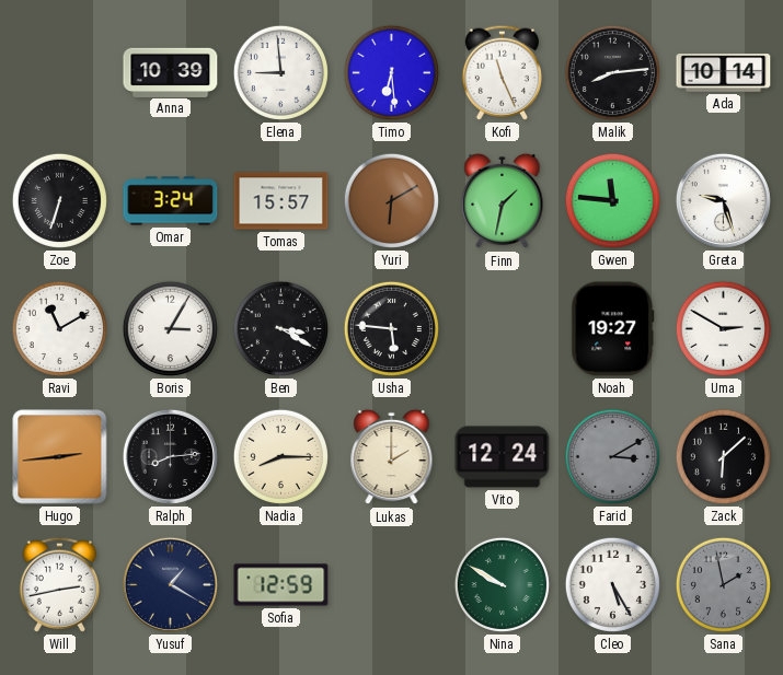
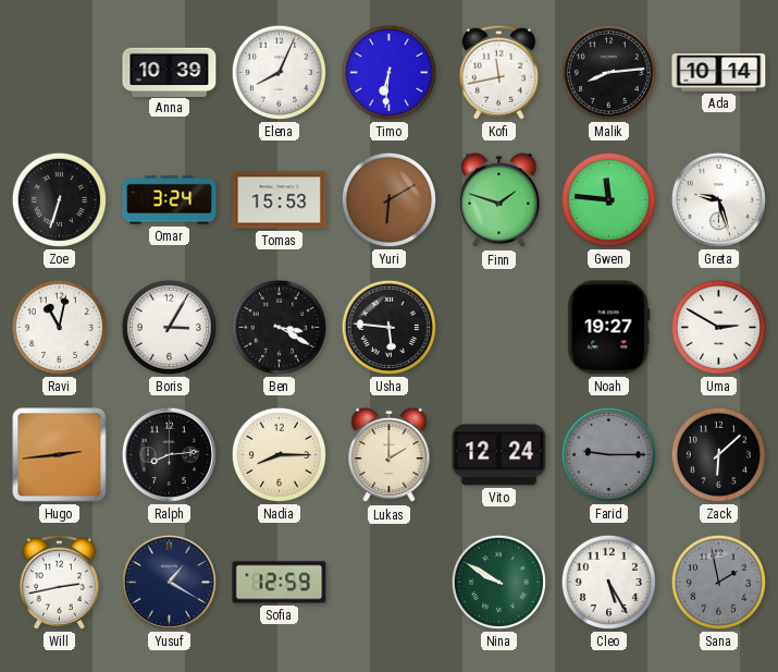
Elena: 8:59 -> 8:04 (279, 72)
Timo: 6:29 -> 6:31 (388, 72)
Kofi: 11:26 -> 11:43 (498, 72)
Tomas: 15:57 -> 15:53 (280, 200)
Finn: 1:32 -> 1:48 (499, 200)
Ravi: 11:10 -> 11:02 (59, 327)
Farid: 3:10 -> 9:15 (608, 454)
